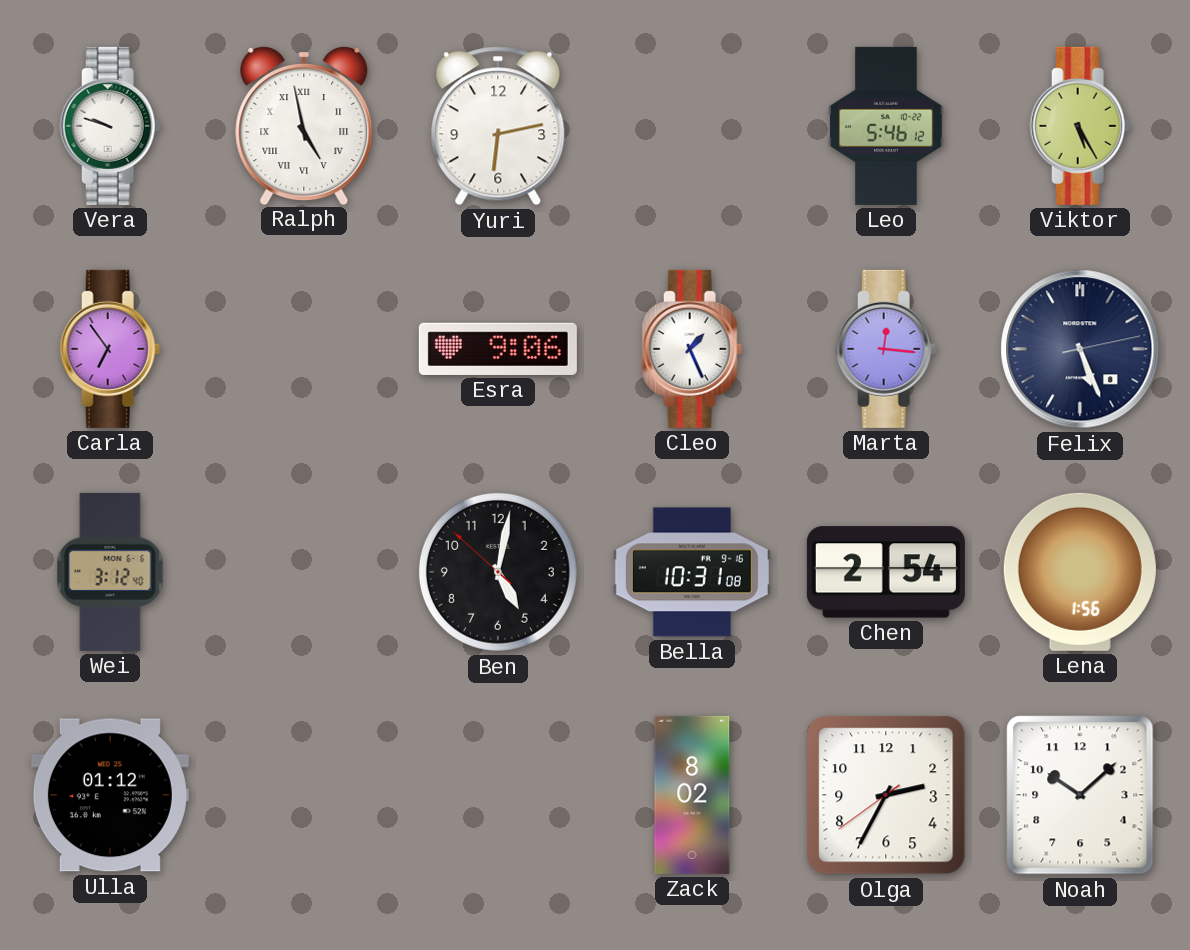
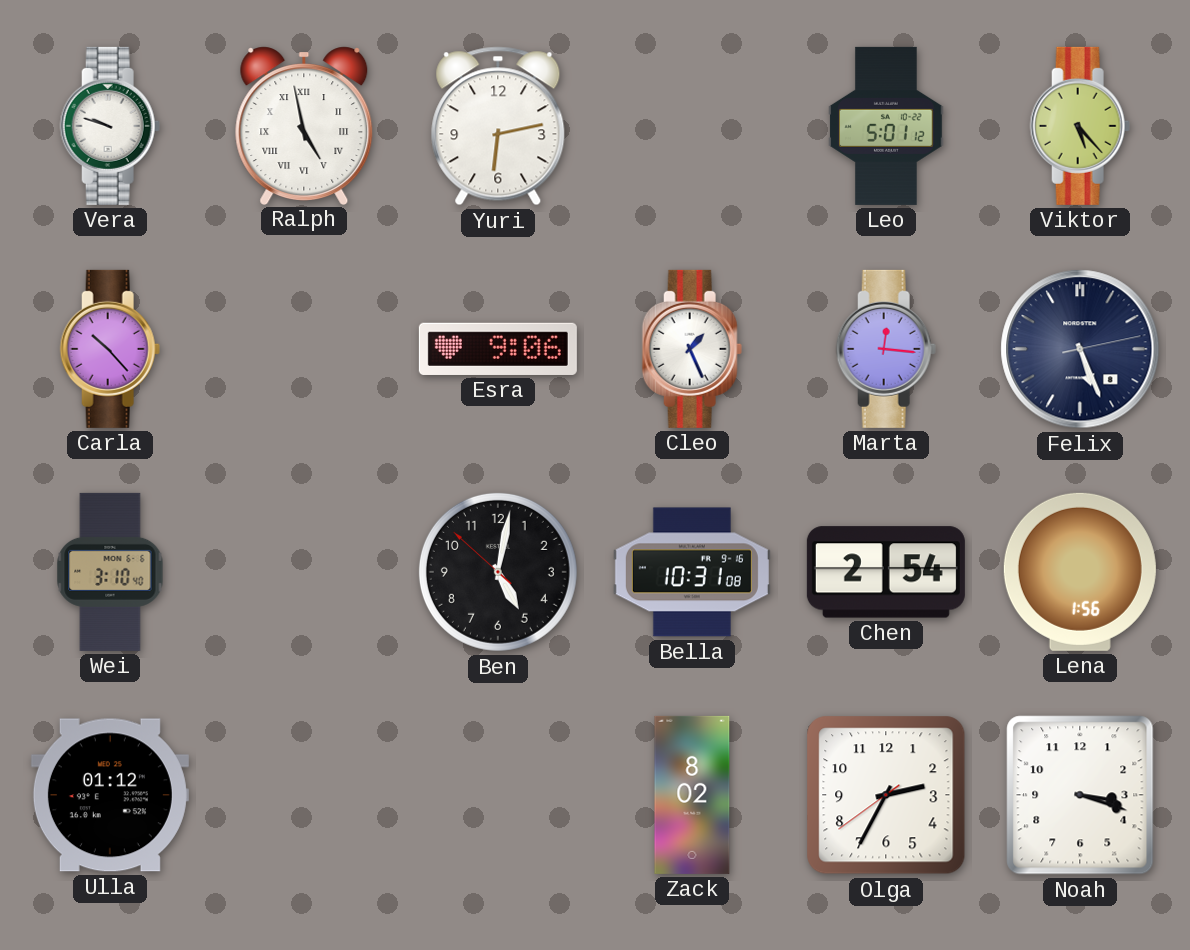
Leo: 5:46 -> 5:01 (886, 126)
Viktor: 5:25 -> 5:23 (1080, 126)
Carla: 6:54 -> 10:23 (110, 349)
Wei: 3:12 -> 3:10 (110, 572)
Noah: 10:08 -> 3:18 (1080, 795)
